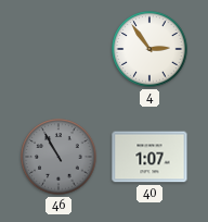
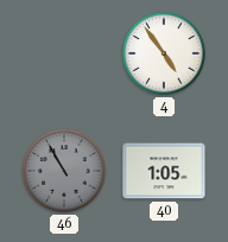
4: 2:54 -> 4:54 (164, 53)
40: 1:07 -> 1:05 (164, 171)
